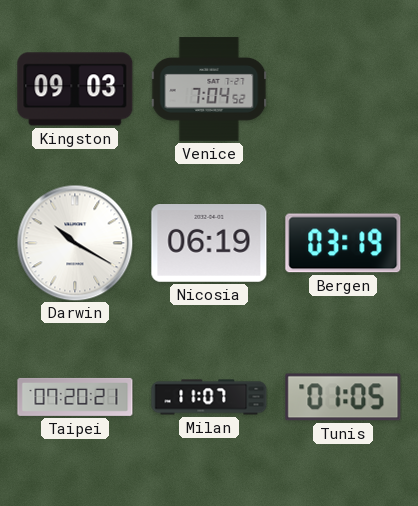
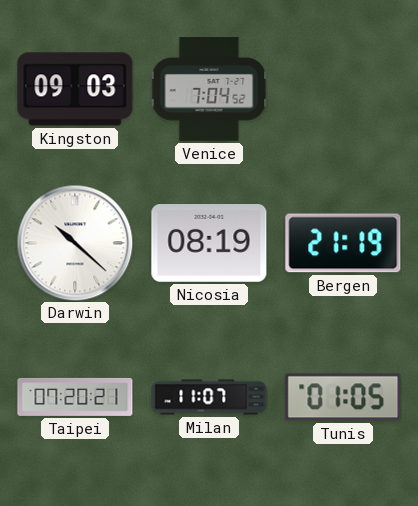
Darwin: 10:20 -> 10:22 (75, 243)
Nicosia: 06:19 -> 08:19 (209, 244)
Bergen: 03:19 -> 21:19 (343, 243)
